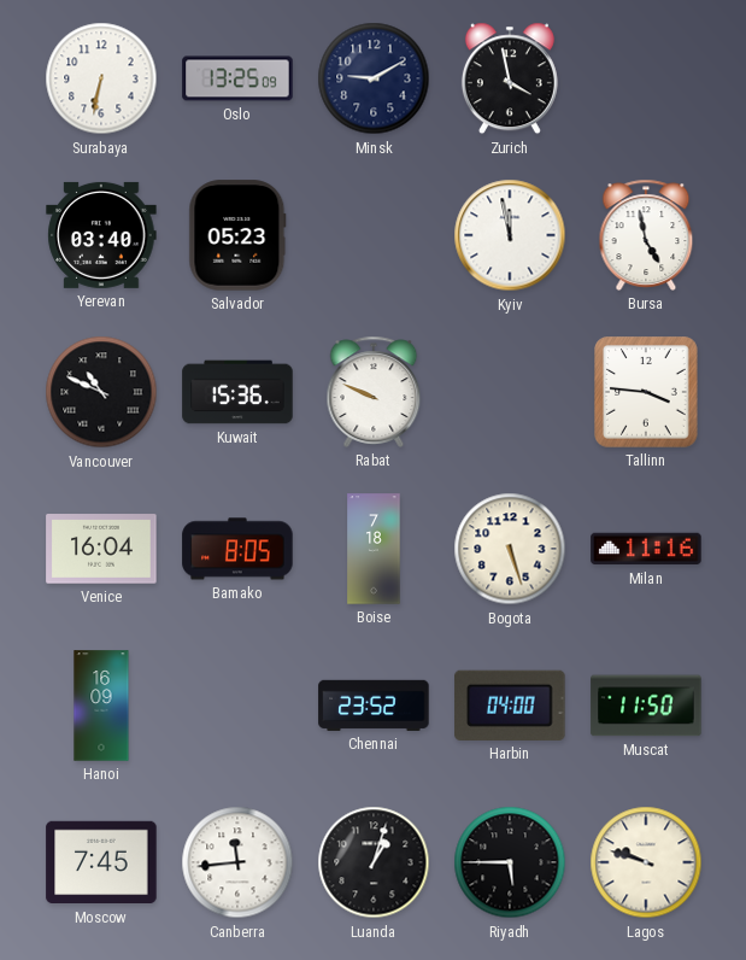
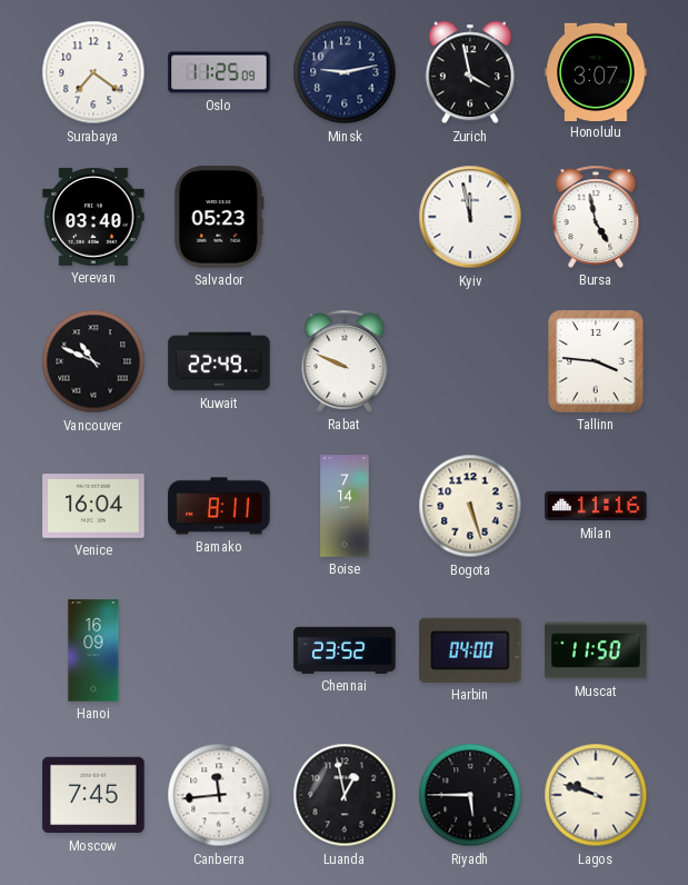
Surabaya: 6:32 -> 7:21 (93, 72)
Oslo: 13:25 -> 11:25 (219, 72)
Minsk: 9:10 -> 9:13 (345, 72)
Honolulu: none -> 3:07 (596, 71)
Kuwait: 15:36 -> 22:49 (219, 361)
Bamako: 8:05 -> 8:11 (219, 506)
Boise: 7:18 -> 7:14 (345, 506)
Luanda: 1:03 -> 12:58 (345, 795)
